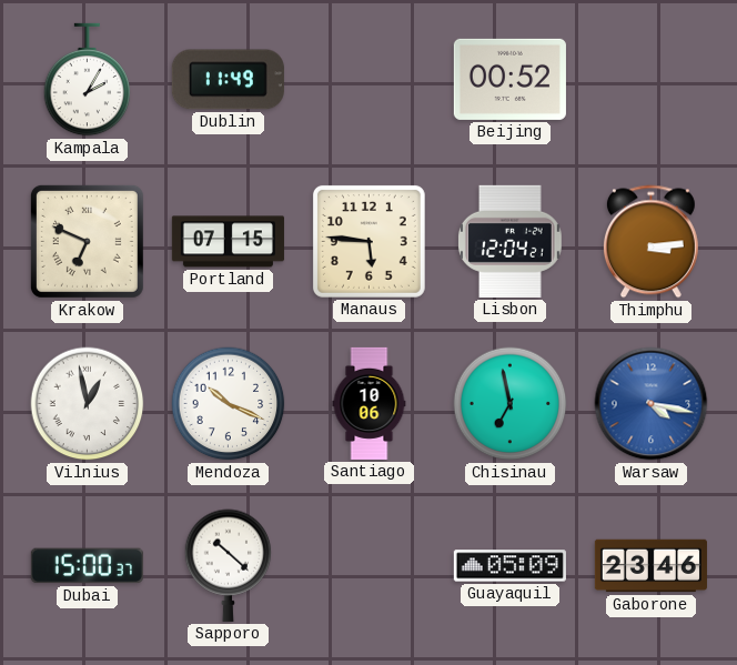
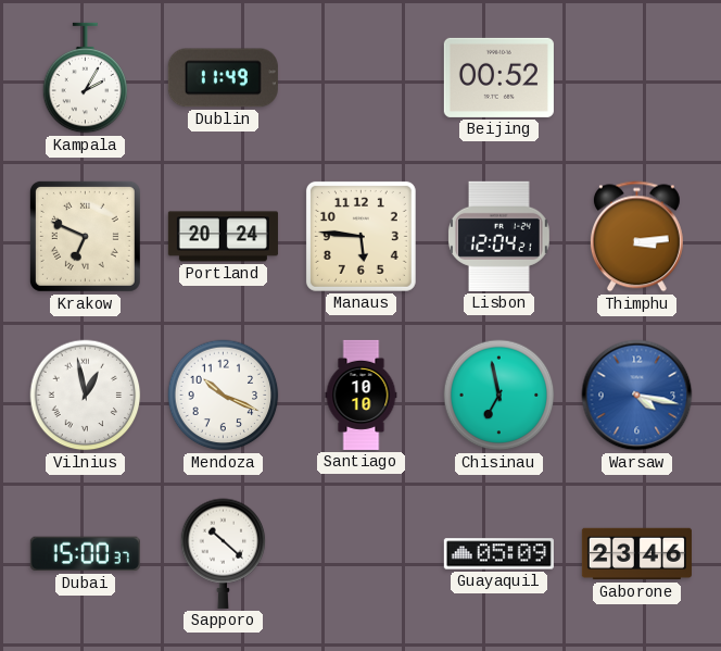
Portland: 07:15 -> 20:24 (223, 237)
Santiago: 10:06 -> 10:10 (362, 395)
